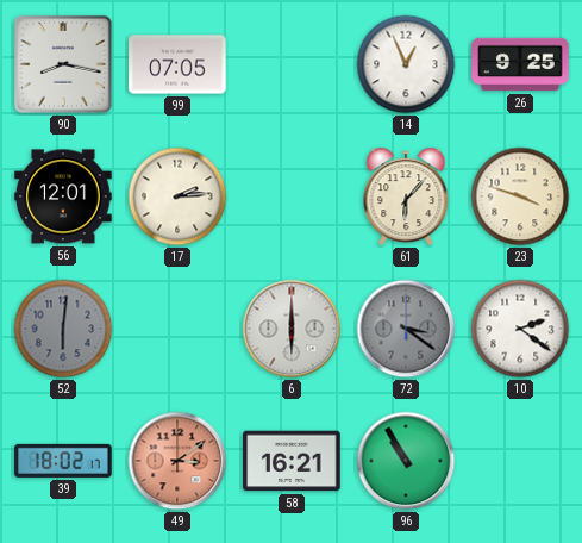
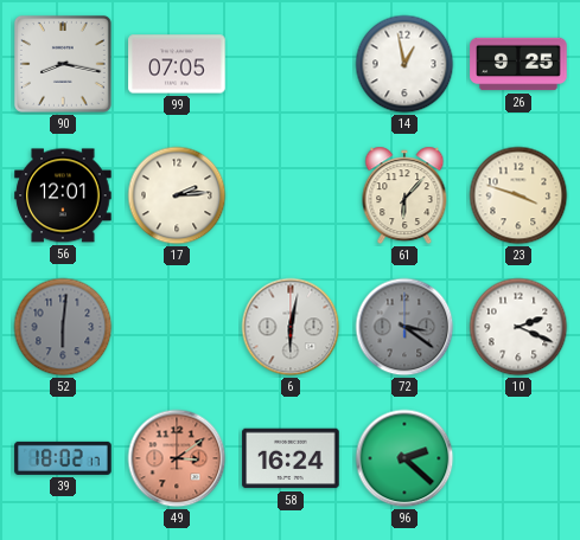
14: 12:56 -> 12:58 (404, 64)
6: 6:00 -> 6:02 (291, 327)
10: 2:21 -> 2:19 (518, 327)
58: 16:21 -> 16:24 (291, 458)
96: 10:55 -> 2:22 (404, 458)
